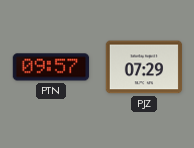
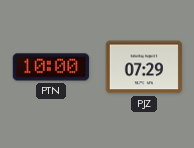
PTN: 09:57 -> 10:00 (51, 67)
